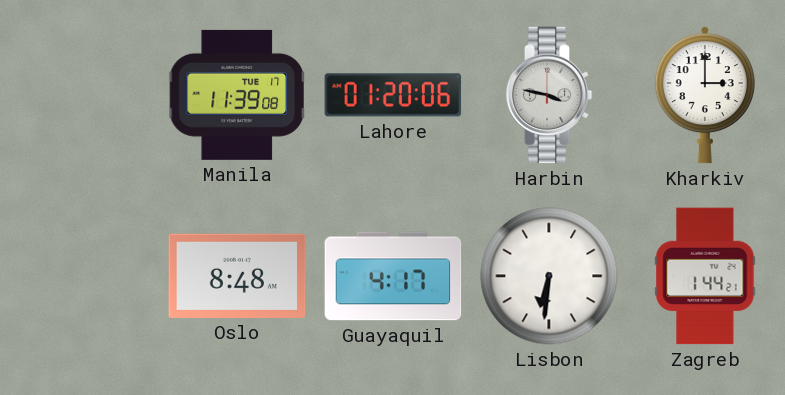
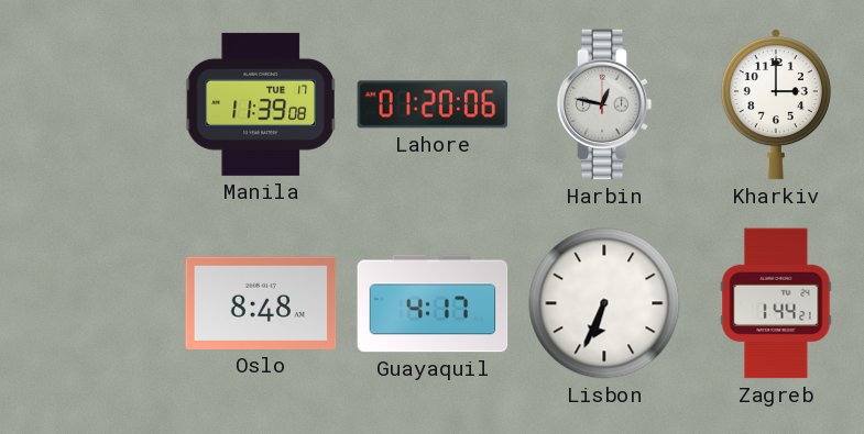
Harbin: 3:47 -> 12:47 (604, 104)
Lisbon: 6:31 -> 6:34 (604, 303)
